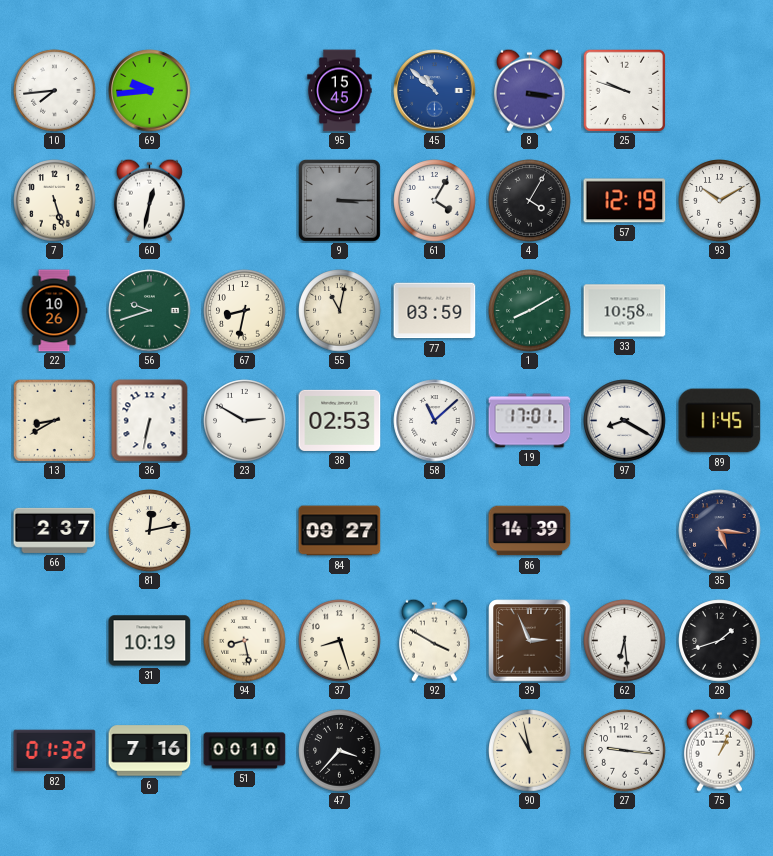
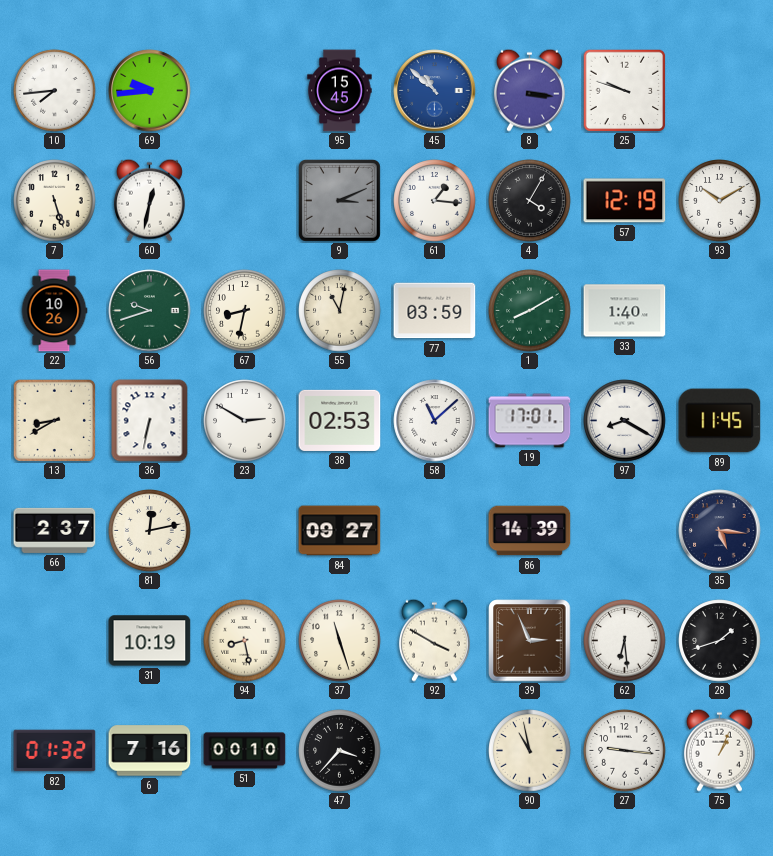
9: 3:15 -> 3:11 (339, 200)
61: 4:05 -> 1:16 (435, 201)
33: 10:58 -> 1:40 (625, 311)
37: 8:27 -> 11:27 (340, 641)
